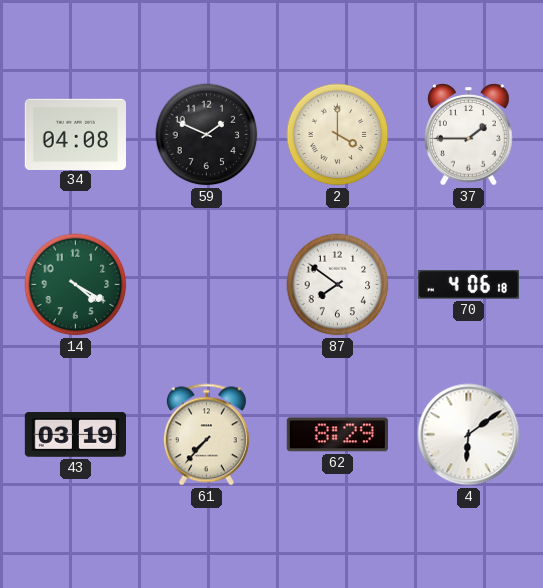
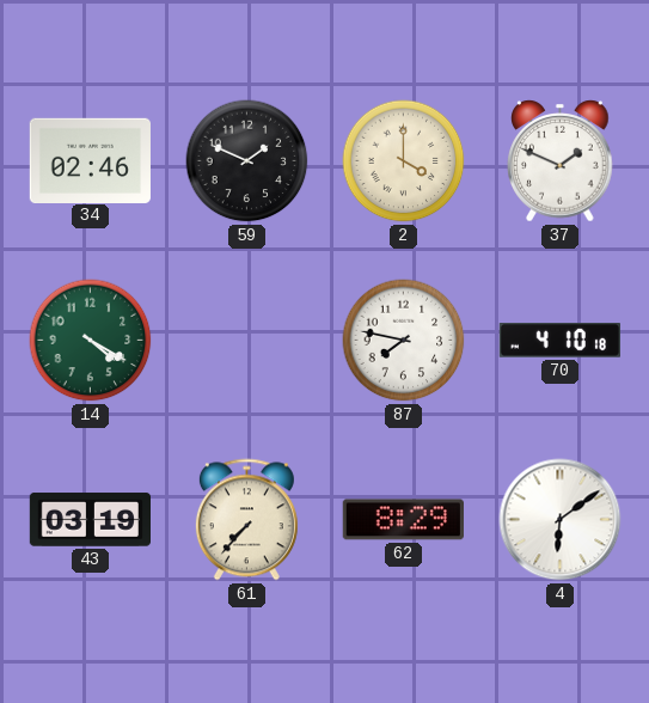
34: 04:08 -> 02:46 (90, 160)
37: 1:45 -> 1:49 (561, 161)
87: 7:51 -> 7:47 (404, 341)
70: 4:06 -> 4:10 (559, 341)
